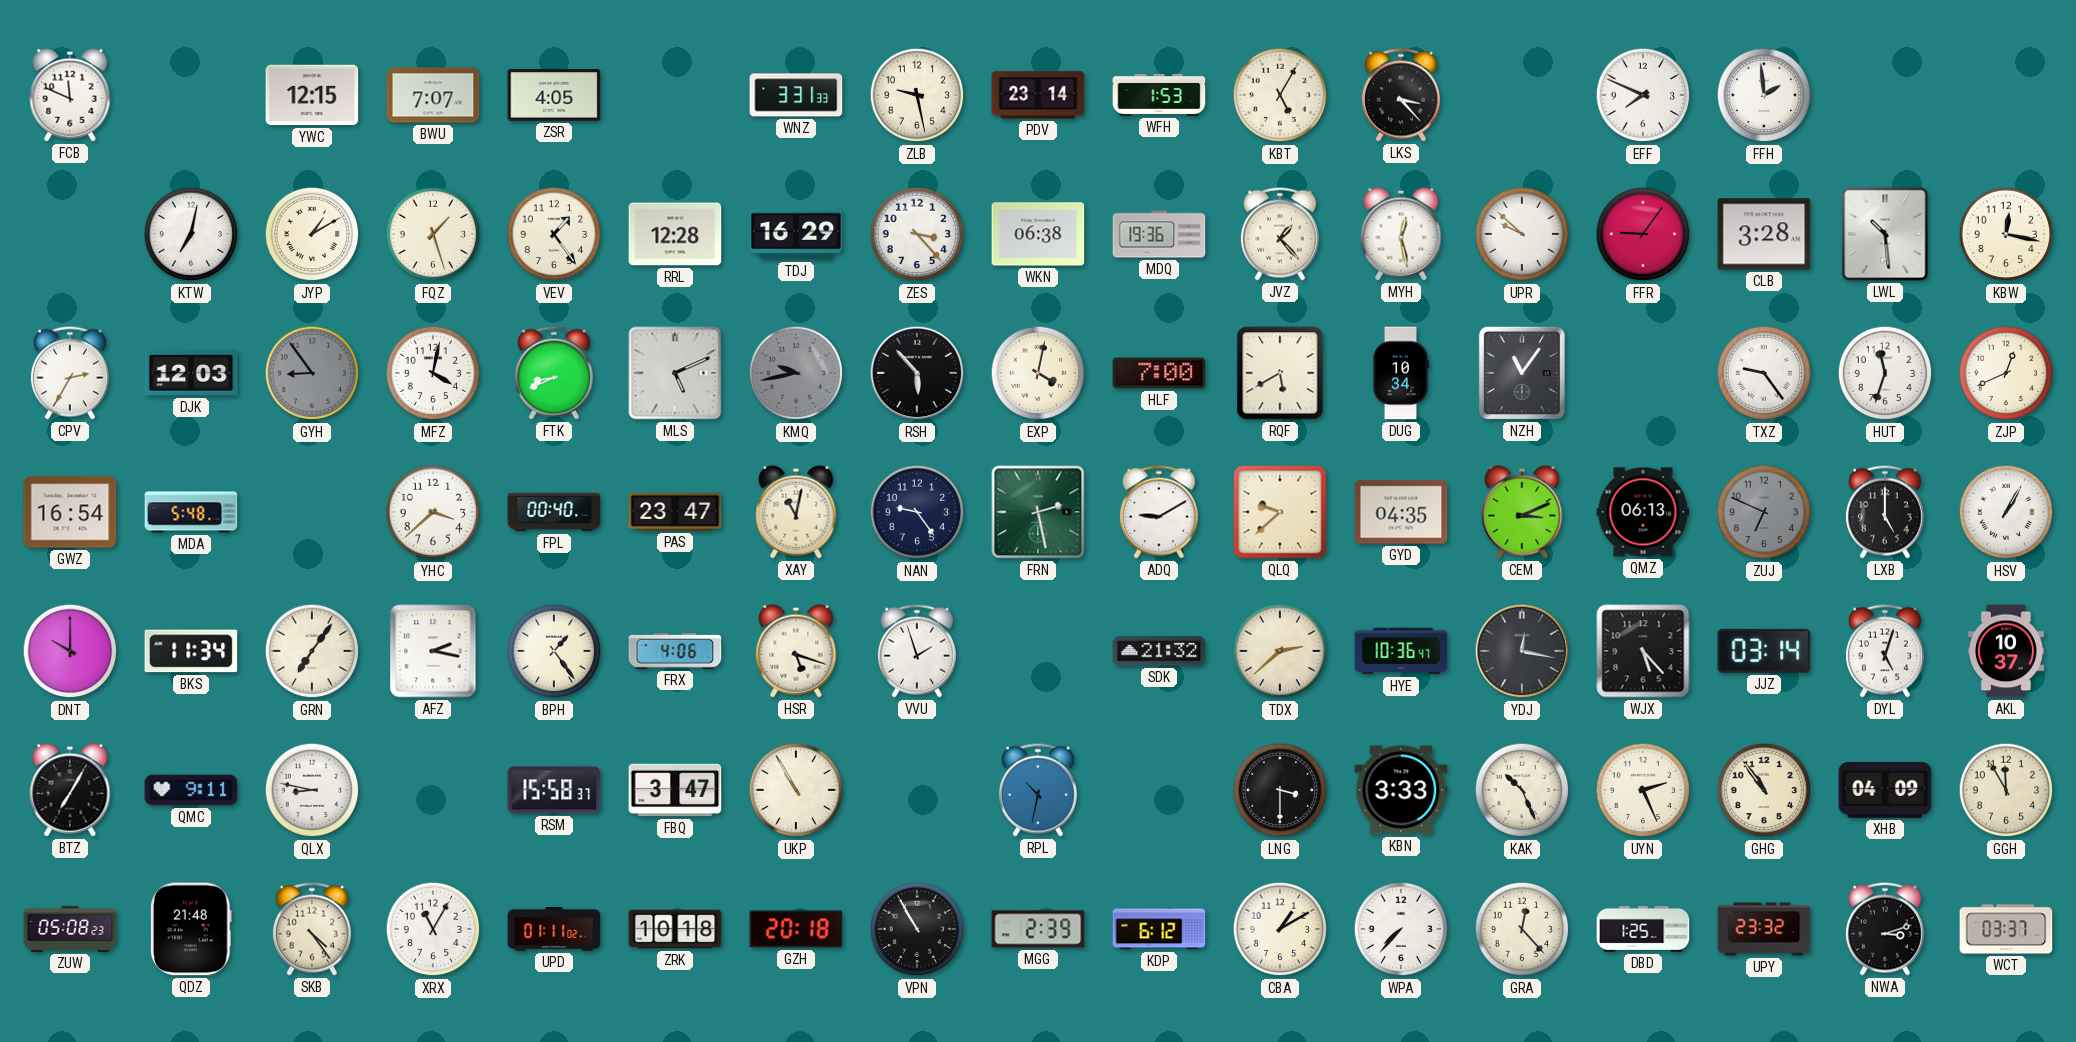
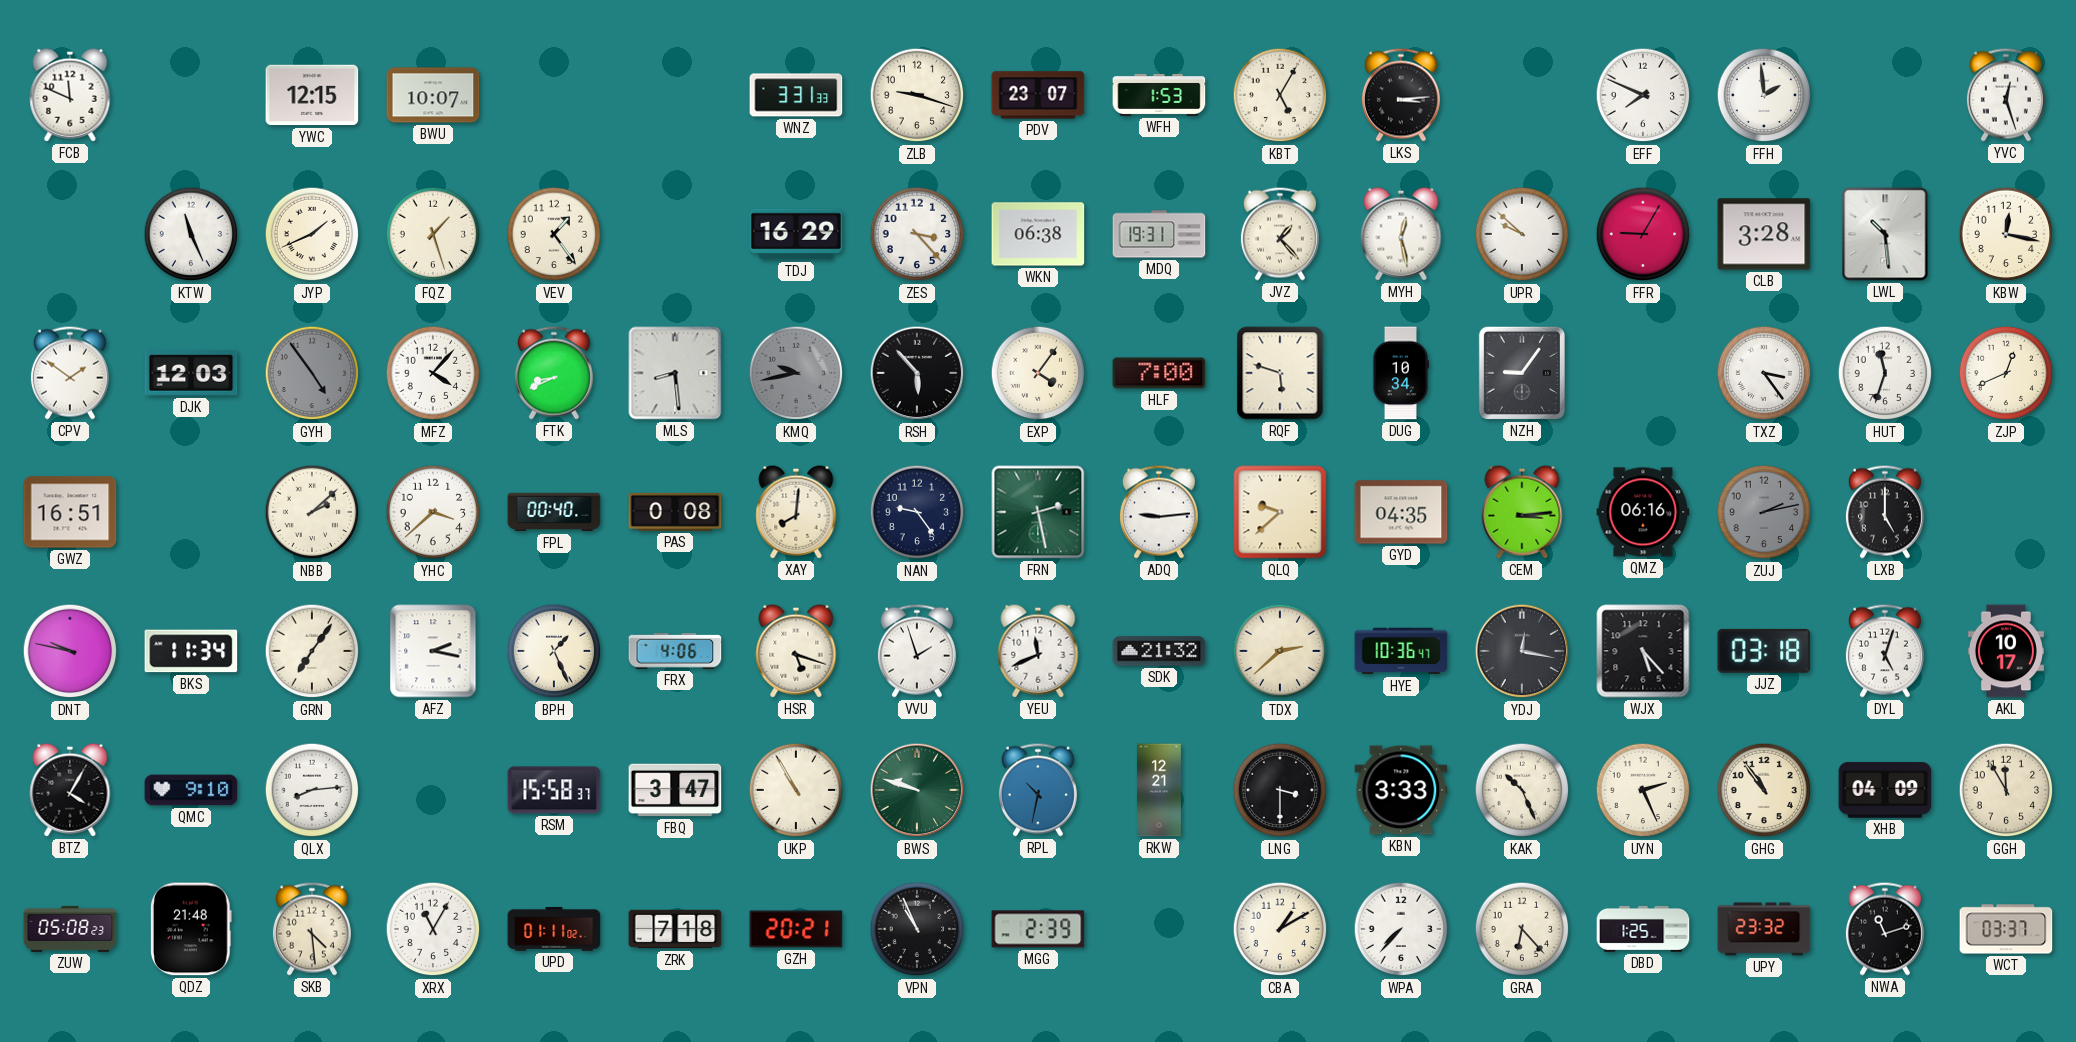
BWU: 7:07 -> 10:07 (433, 95)
ZSR: 4:05 -> none (554, 96)
ZLB: 9:28 -> 9:18 (917, 95)
PDV: 23:14 -> 23:07 (1038, 95)
LKS: 3:23 -> 3:14 (1401, 95)
YVC: none -> 12:27 (2006, 95)
KTW: 7:02 -> 11:26 (191, 234)
JYP: 1:10 -> 1:41 (312, 234)
RRL: 12:28 -> none (675, 234)
MDQ: 19:36 -> 19:31 (1159, 234)
FFR: 9:06 -> 9:05 (1643, 234)
CPV: 2:35 -> 1:51 (70, 373)
GYH: 8:54 -> 4:54 (312, 373)
MFZ: 4:02 -> 4:07 (433, 373)
MLS: 5:11 -> 8:29 (675, 373)
EXP: 4:02 -> 4:06 (1038, 373)
RQF: 5:40 -> 5:48 (1280, 373)
NZH: 11:06 -> 9:06 (1522, 373)
TXZ: 9:24 -> 3:24 (1764, 373)
GWZ: 16:54 -> 16:51 (70, 512)
MDA: 5:48 -> none (191, 512)
NBB: none -> 2:08 (312, 512)
PAS: 23:47 -> 0:08 (675, 512)
XAY: 11:02 -> 8:01 (796, 512)
ADQ: 9:10 -> 9:14 (1159, 512)
CEM: 3:11 -> 3:14 (1522, 512)
QMZ: 06:13 -> 06:16 (1643, 512)
ZUJ: 6:49 -> 2:13 (1764, 512)
HSV: 1:05 -> none (2006, 512)
DNT: 10:00 -> 9:47 (70, 651)
BPH: 1:24 -> 1:26 (554, 651)
YEU: none -> 11:41 (1038, 651)
JJZ: 03:14 -> 03:18 (1764, 651)
AKL: 10:37 -> 10:17 (2006, 651)
BTZ: 7:05 -> 4:05 (70, 790)
QMC: 9:11 -> 9:10 (191, 790)
QLX: 8:47 -> 8:14 (312, 790)
BWS: none -> 9:48 (917, 790)
RKW: none -> 12:21 (1159, 790)
SKB: 4:24 -> 4:29 (312, 929)
ZRK: 10:18 -> 7:18 (675, 929)
GZH: 20:18 -> 20:21 (796, 929)
VPN: 10:55 -> 10:56 (917, 929)
KDP: 6:12 -> none (1159, 929)
GRA: 12:23 -> 6:23 (1522, 929)
NWA: 3:12 -> 11:12 (1885, 929)
